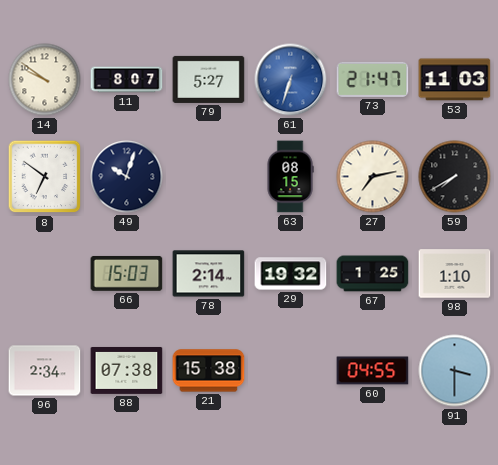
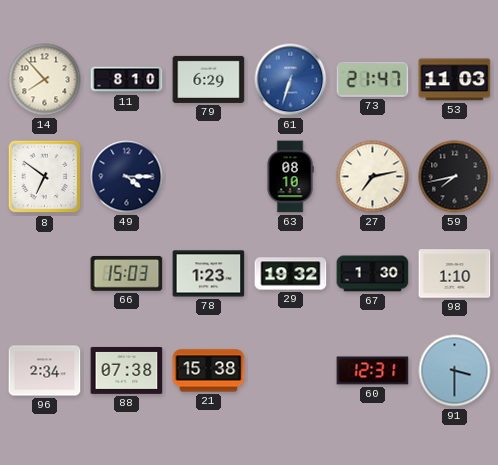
14: 9:51 -> 7:53 (45, 80)
11: 8:07 -> 8:10 (127, 80)
79: 5:27 -> 6:29 (209, 79)
49: 10:03 -> 4:15 (127, 177)
63: 08:15 -> 08:10 (290, 177)
59: 7:40 -> 7:43 (455, 177)
78: 2:14 -> 1:23 (209, 274)
67: 1:25 -> 1:30 (373, 274)
60: 04:55 -> 12:31 (373, 371)
